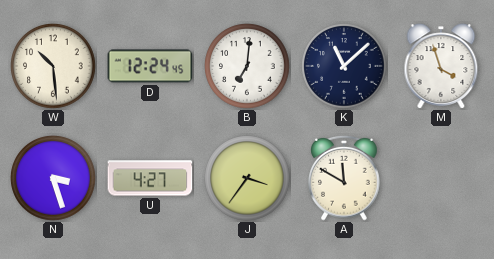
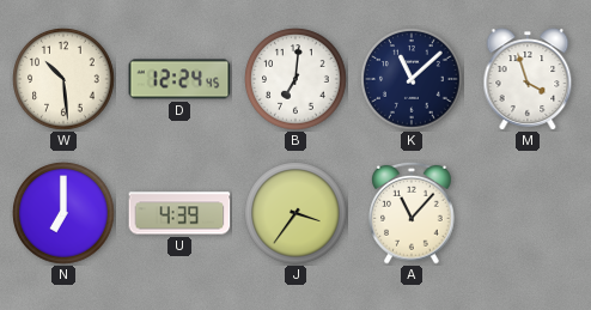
N: 3:27 -> 7:00 (63, 213)
U: 4:27 -> 4:39 (179, 213)
A: 11:50 -> 11:07 (412, 213)
